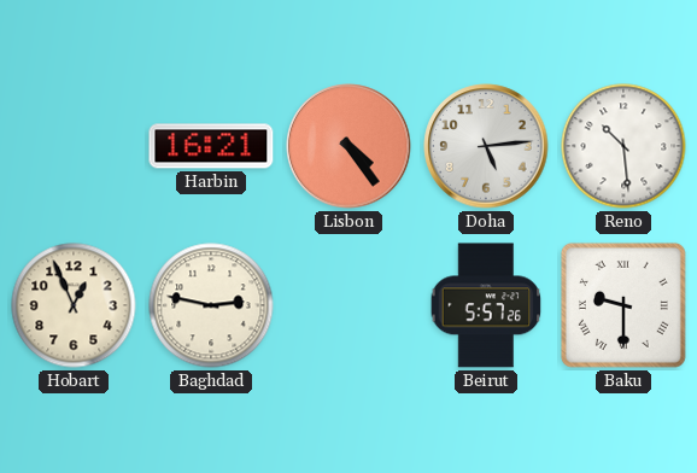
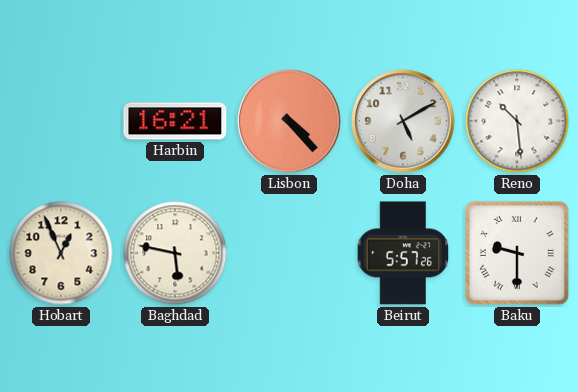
Lisbon: 4:24 -> 4:23 (289, 121)
Doha: 5:14 -> 5:10 (403, 121)
Baghdad: 2:47 -> 5:47 (175, 253)
